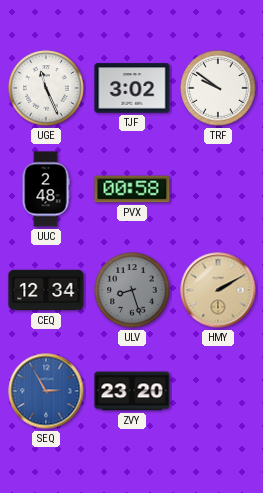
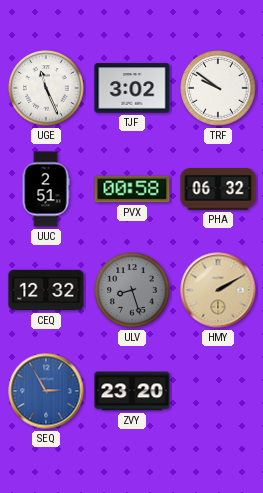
UUC: 2:48 -> 2:51 (46, 189)
PHA: none -> 06:32 (218, 190)
CEQ: 12:34 -> 12:32 (46, 290)
